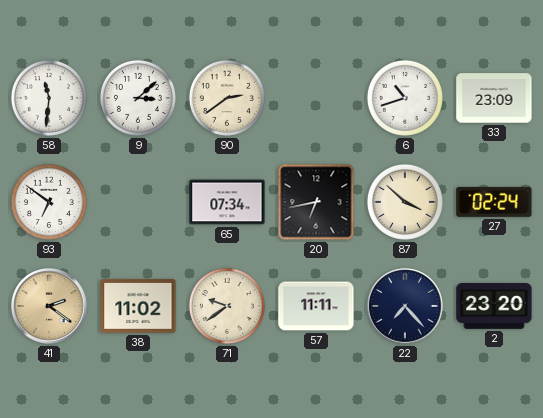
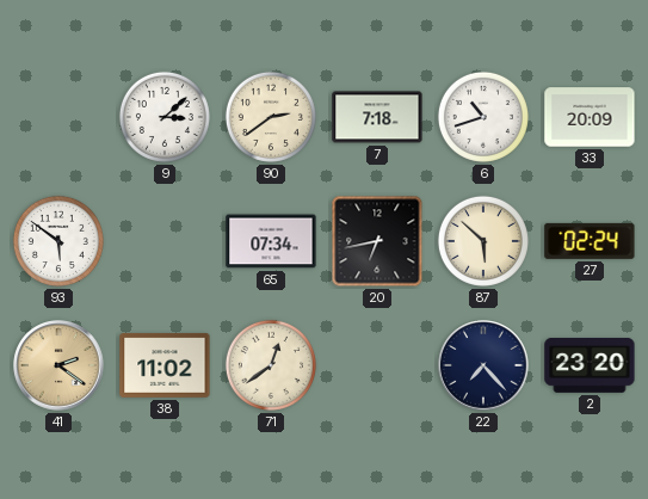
58: 11:31 -> none (49, 98)
7: none -> 7:18 (377, 117)
33: 23:09 -> 20:09 (590, 117)
93: 6:51 -> 5:51 (58, 241)
87: 3:52 -> 5:52 (483, 241)
71: 9:39 -> 12:39 (271, 365)
57: 11:11 -> none (316, 306)
